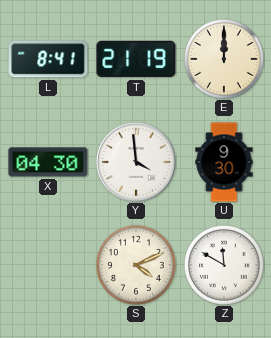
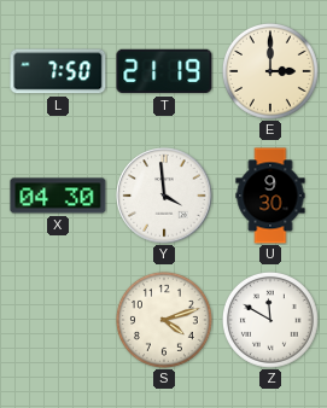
L: 8:41 -> 7:50 (58, 71)
E: 12:00 -> 3:00 (270, 71)
S: 4:11 -> 4:12 (164, 320)
